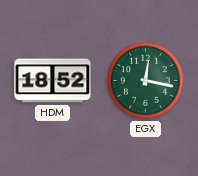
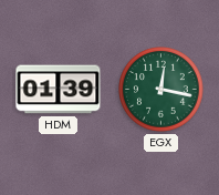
HDM: 18:52 -> 01:39 (59, 90)
